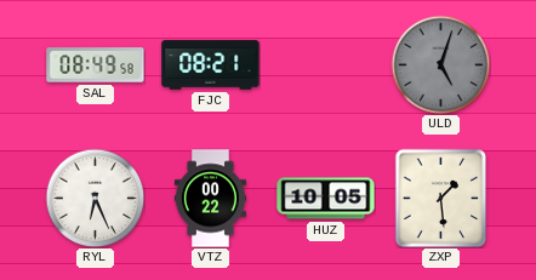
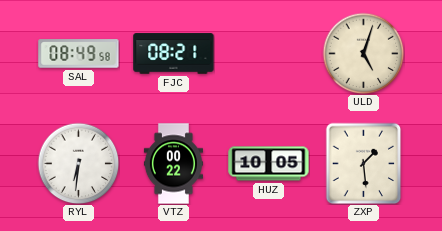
ULD dial: grey -> cream (363, 53)
RYL: 6:26 -> 6:31 (78, 163)
